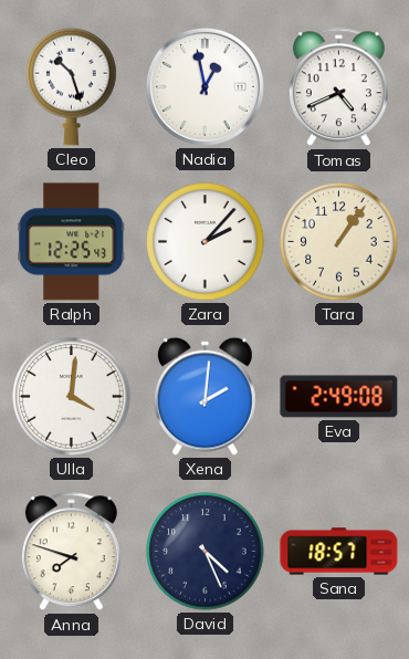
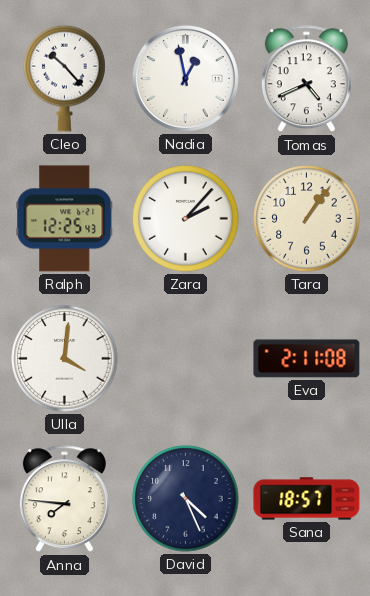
Cleo: 10:27 -> 10:23 (65, 78)
Xena: 2:01 -> none (204, 396)
Eva: 2:49 -> 2:11 (307, 359)
Anna: 7:48 -> 7:46 (64, 499)
